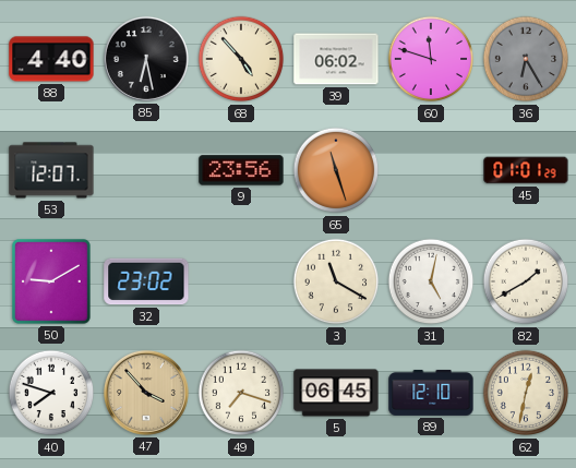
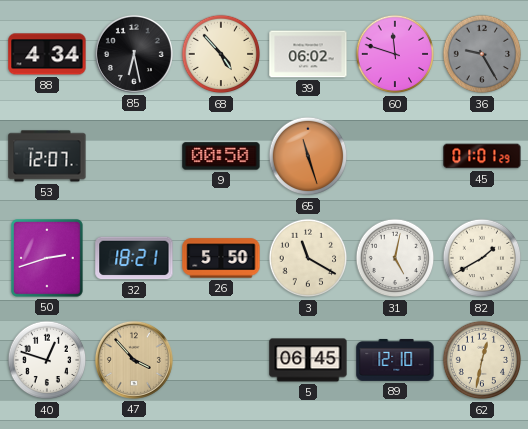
88: 4:40 -> 4:34 (47, 54)
36: 6:25 -> 9:25 (482, 54)
9: 23:56 -> 00:50 (221, 156)
50: 9:10 -> 2:42 (48, 259)
32: 23:02 -> 18:21 (134, 258)
26: none -> 5:50 (221, 258)
40: 7:48 -> 12:48 (47, 360)
49: 7:18 -> none (241, 393)
